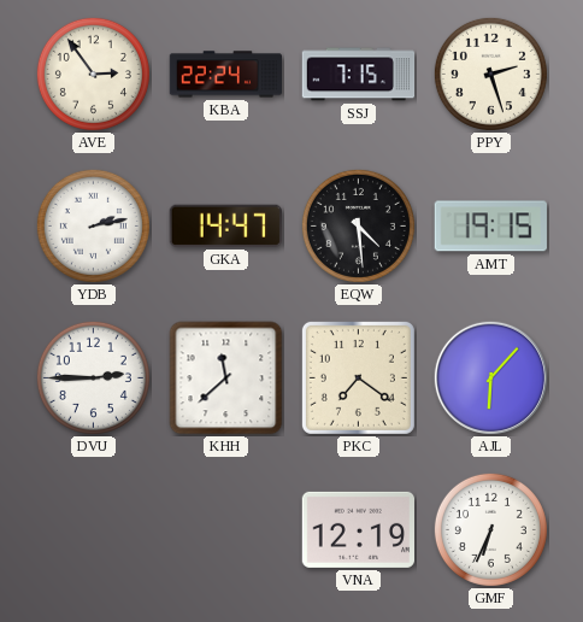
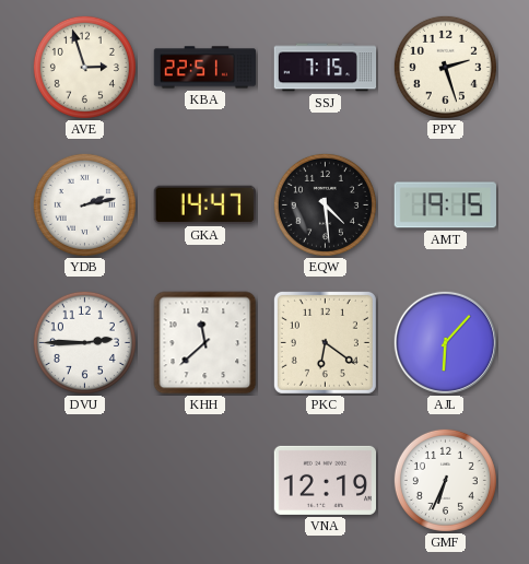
AVE: 2:54 -> 2:57 (84, 67)
KBA: 22:24 -> 22:51 (205, 68)
PKC: 7:21 -> 6:21 (325, 342)
